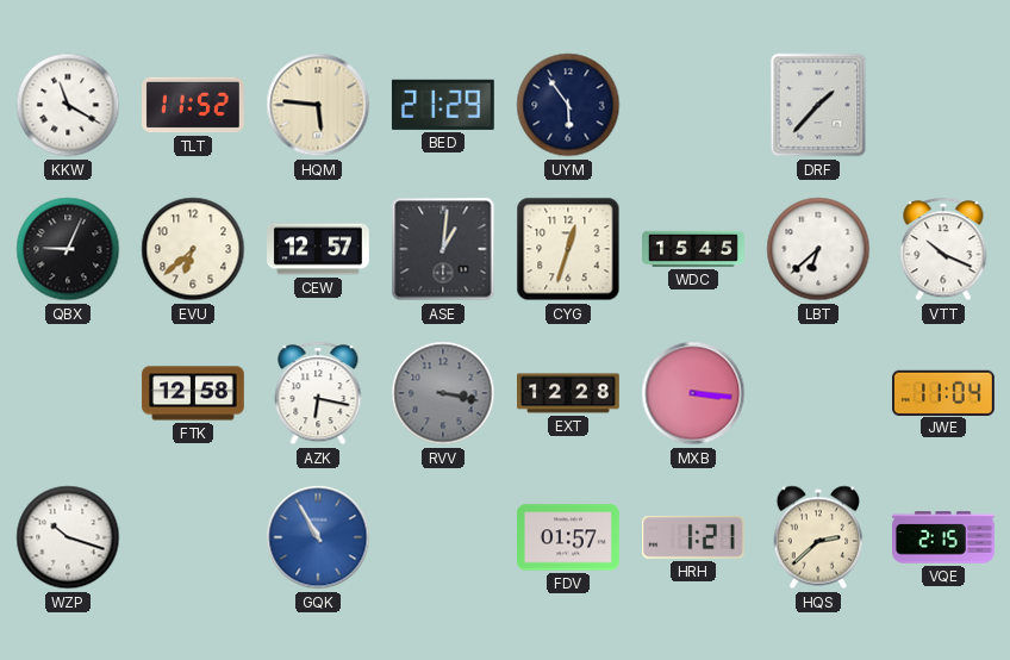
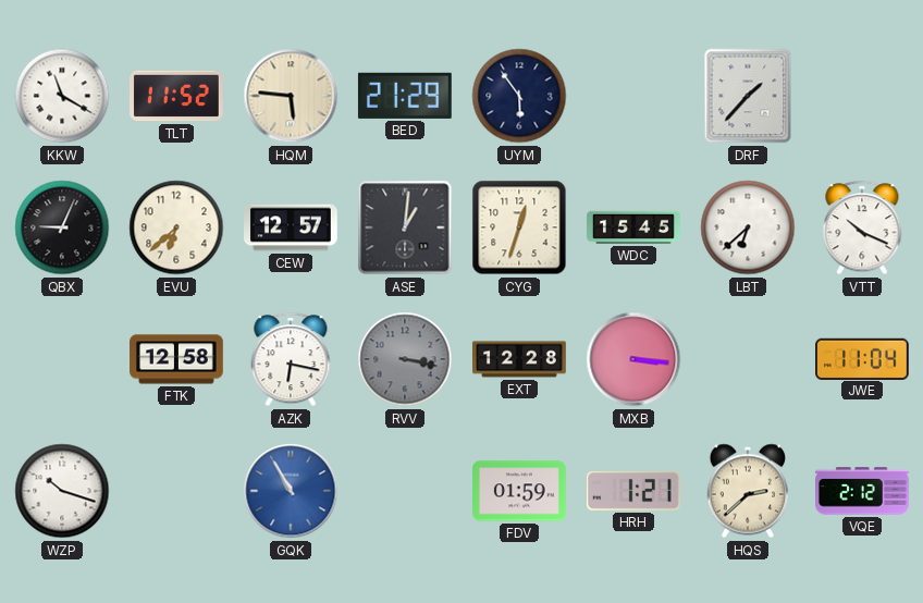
FDV: 01:57 -> 01:59 (520, 491)
VQE: 2:15 -> 2:12 (863, 491)
